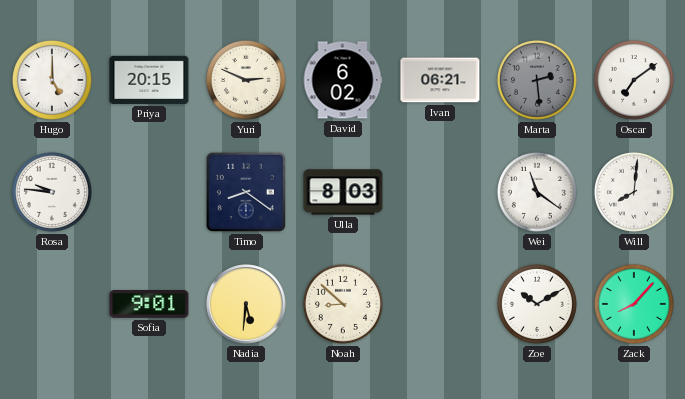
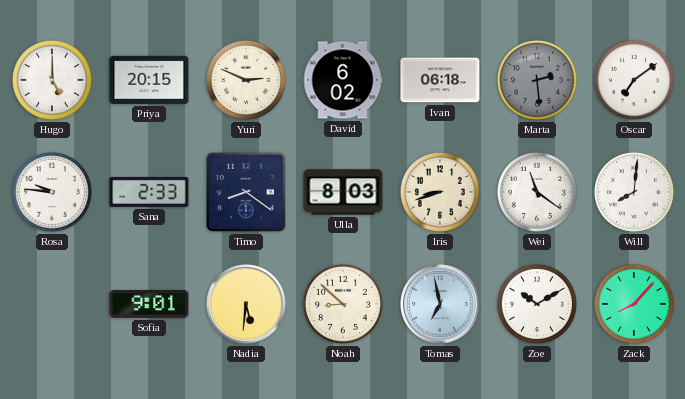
Ivan: 06:21 -> 06:18 (440, 80)
Sana: none -> 2:33 (149, 192)
Iris: none -> 8:42 (440, 192)
Tomas: none -> 6:58 (440, 304)
